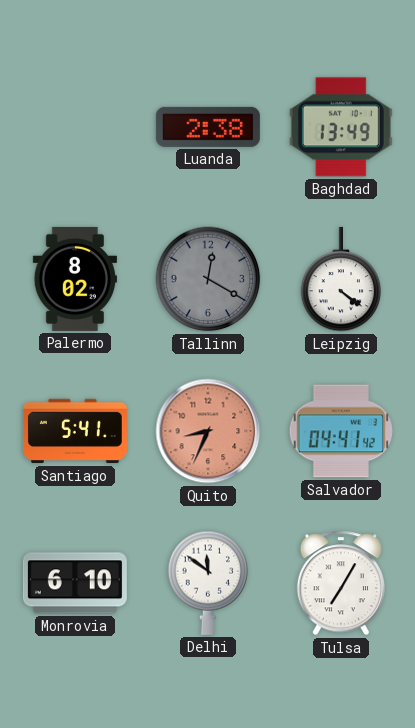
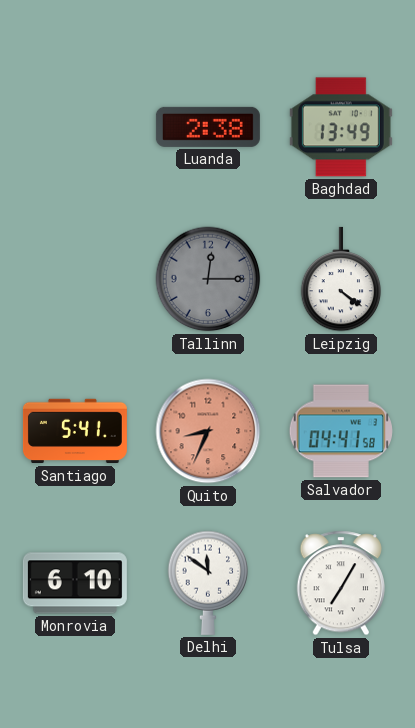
Palermo: 8:02 -> none (75, 279)
Tallinn: 12:20 -> 12:15 (208, 279)
Salvador: 04:41:42 -> 04:41:58 (341, 431)
